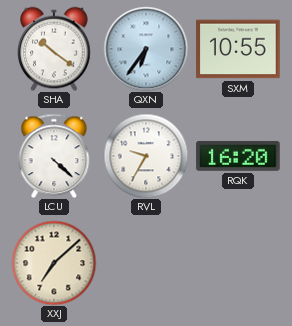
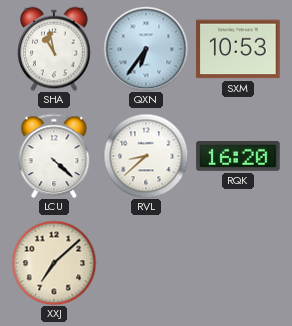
SHA: 10:21 -> 10:58 (54, 49)
SXM: 10:55 -> 10:53 (238, 49)
RVL: 9:35 -> 8:38 (146, 156)
